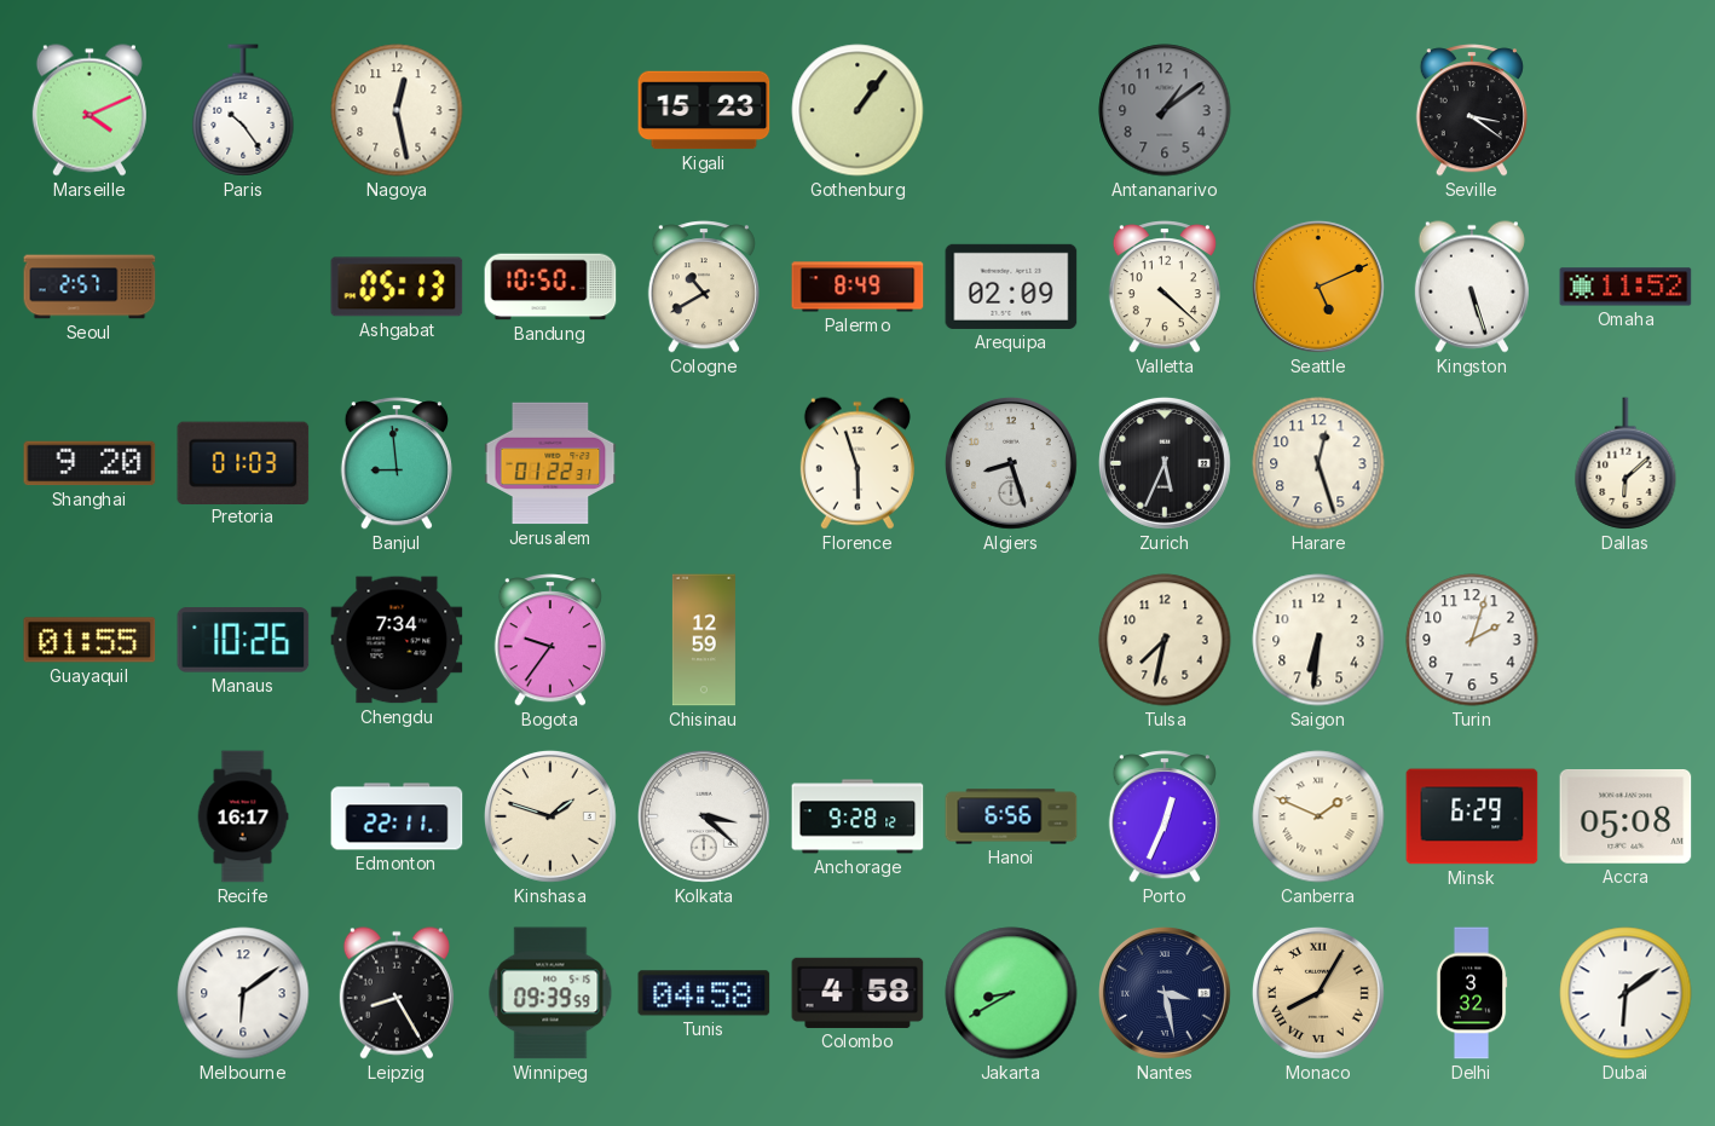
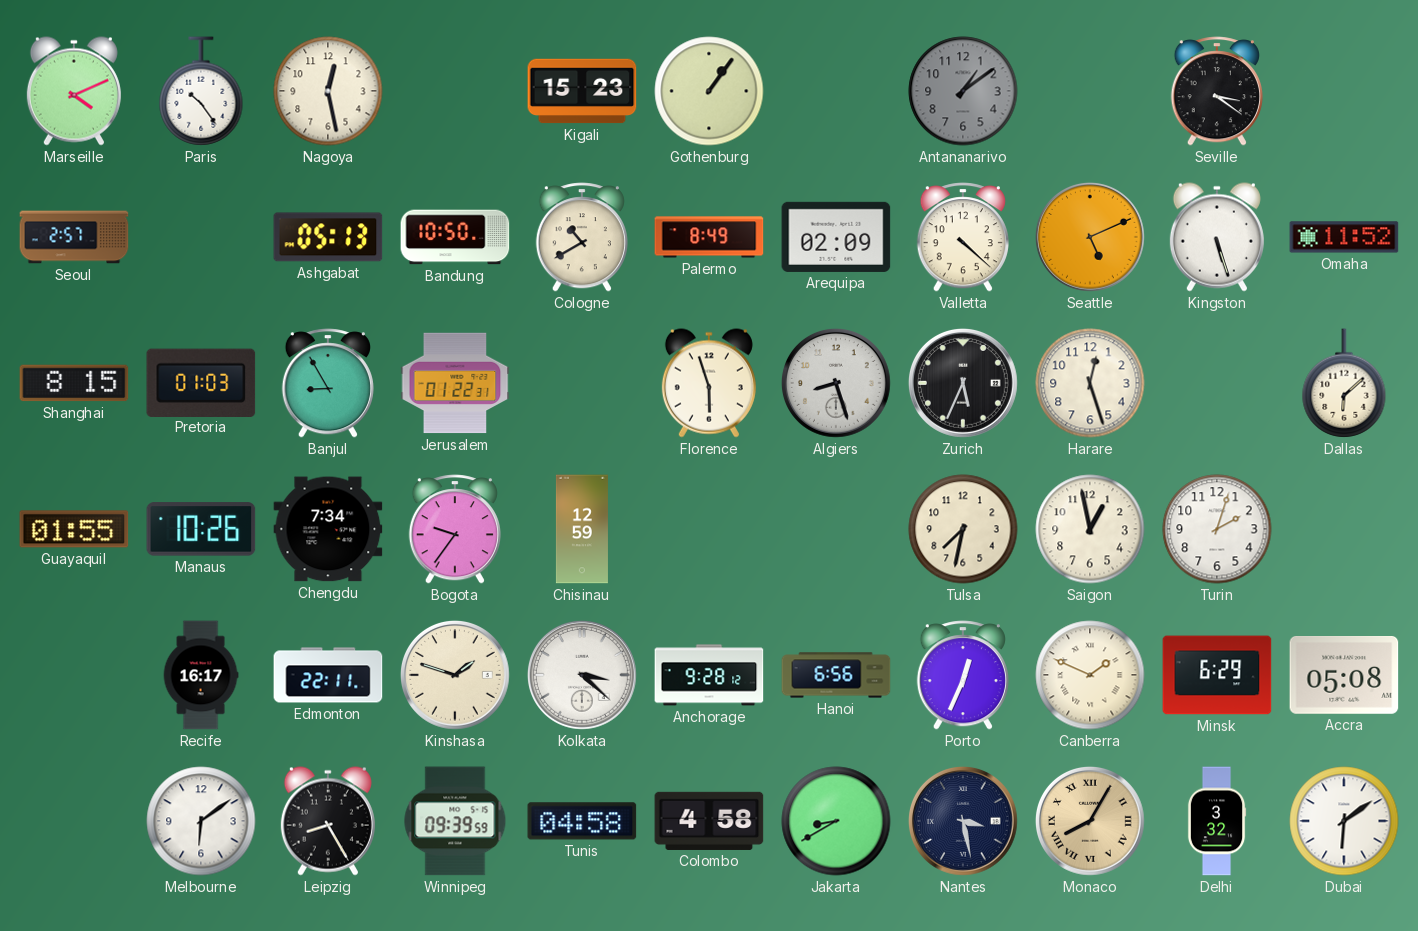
Shanghai: 9:20 -> 8:15 (74, 383)
Banjul: 8:59 -> 8:55 (328, 383)
Saigon: 6:31 -> 12:58 (1090, 529)
